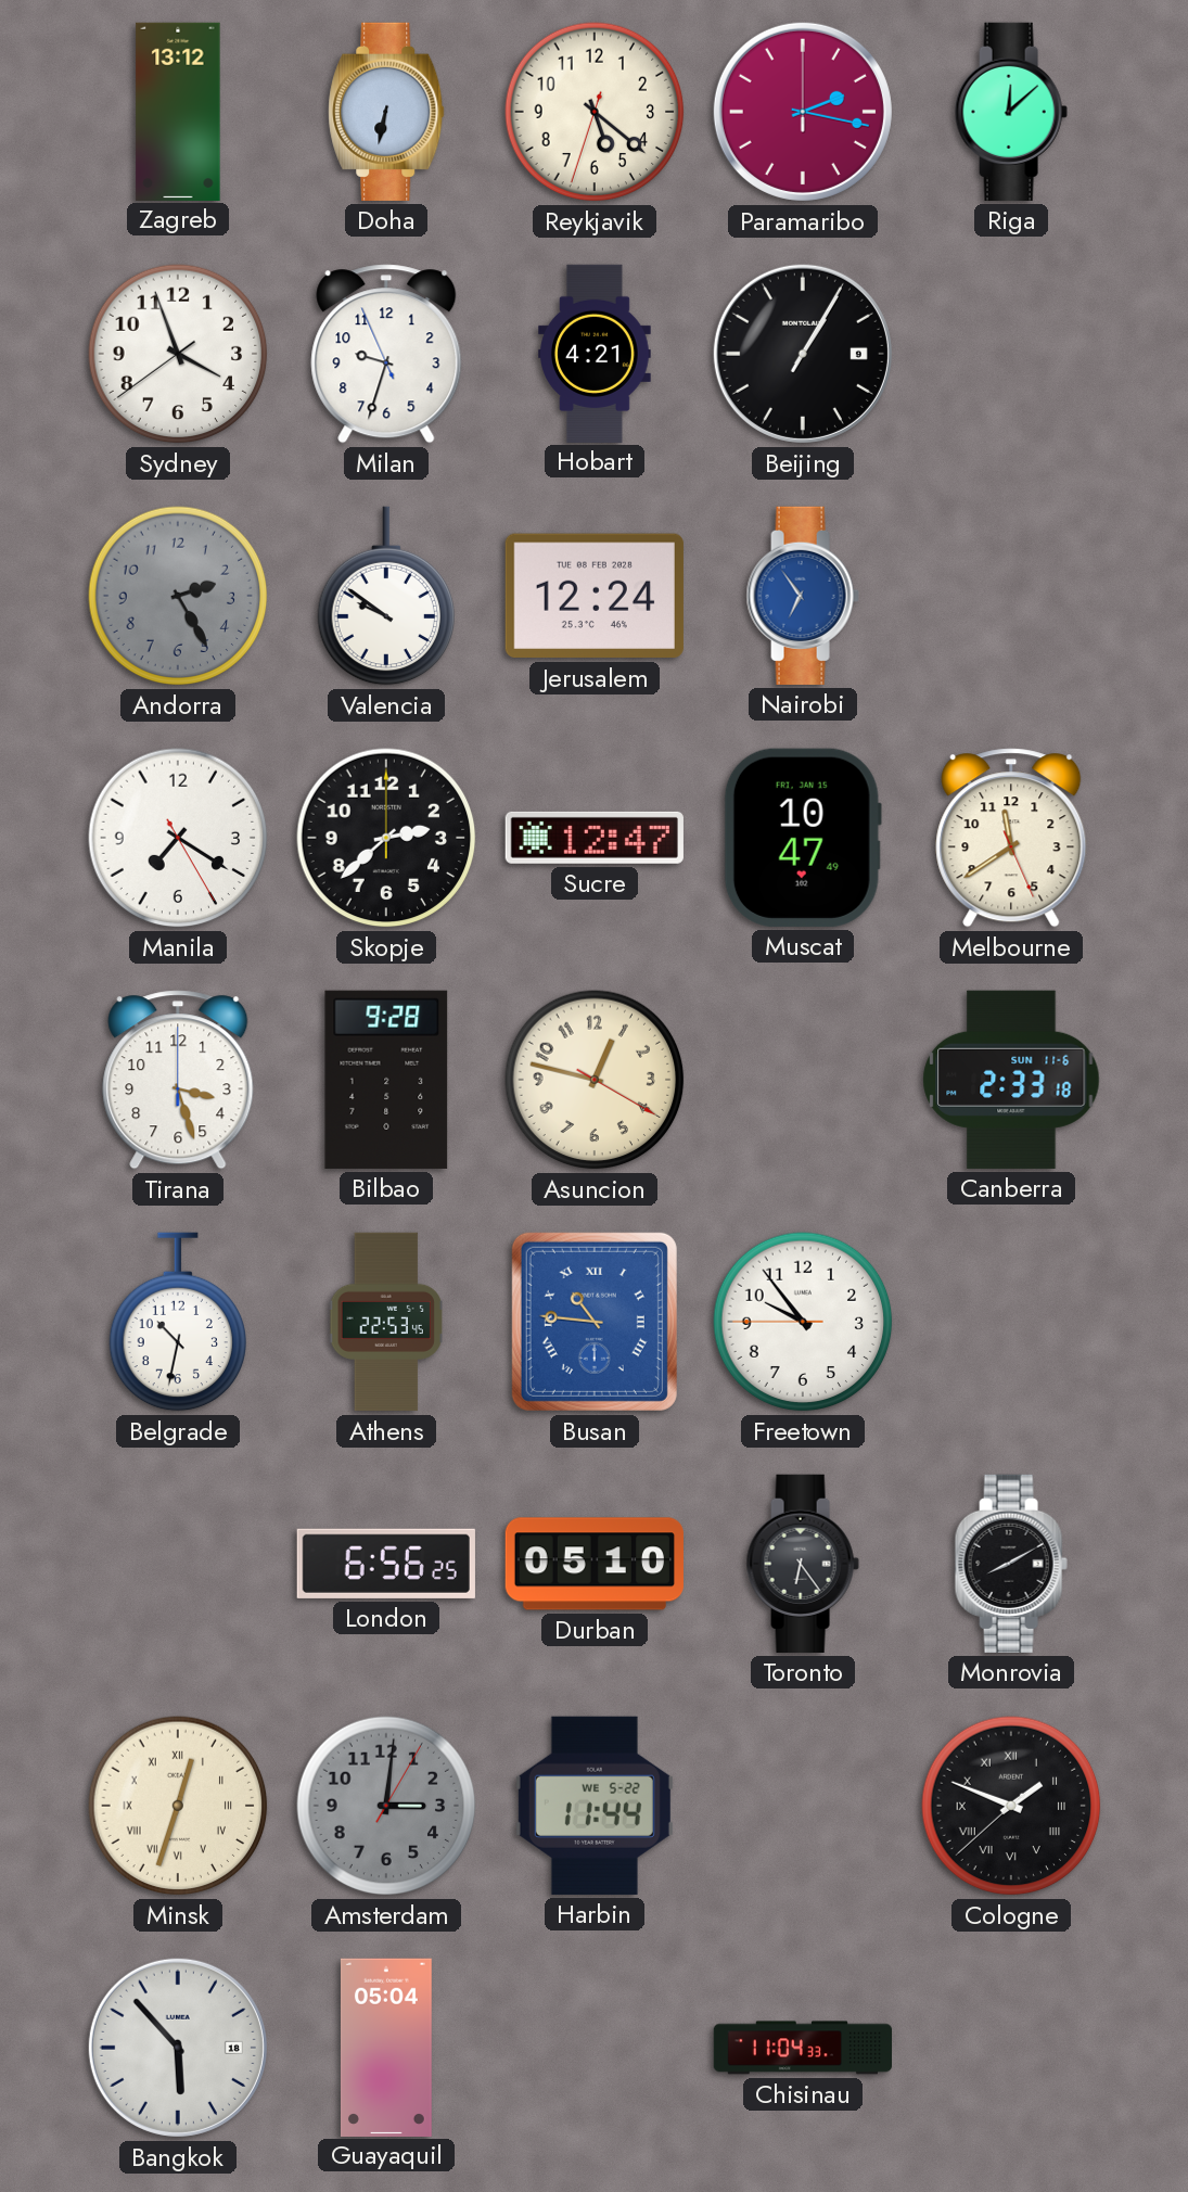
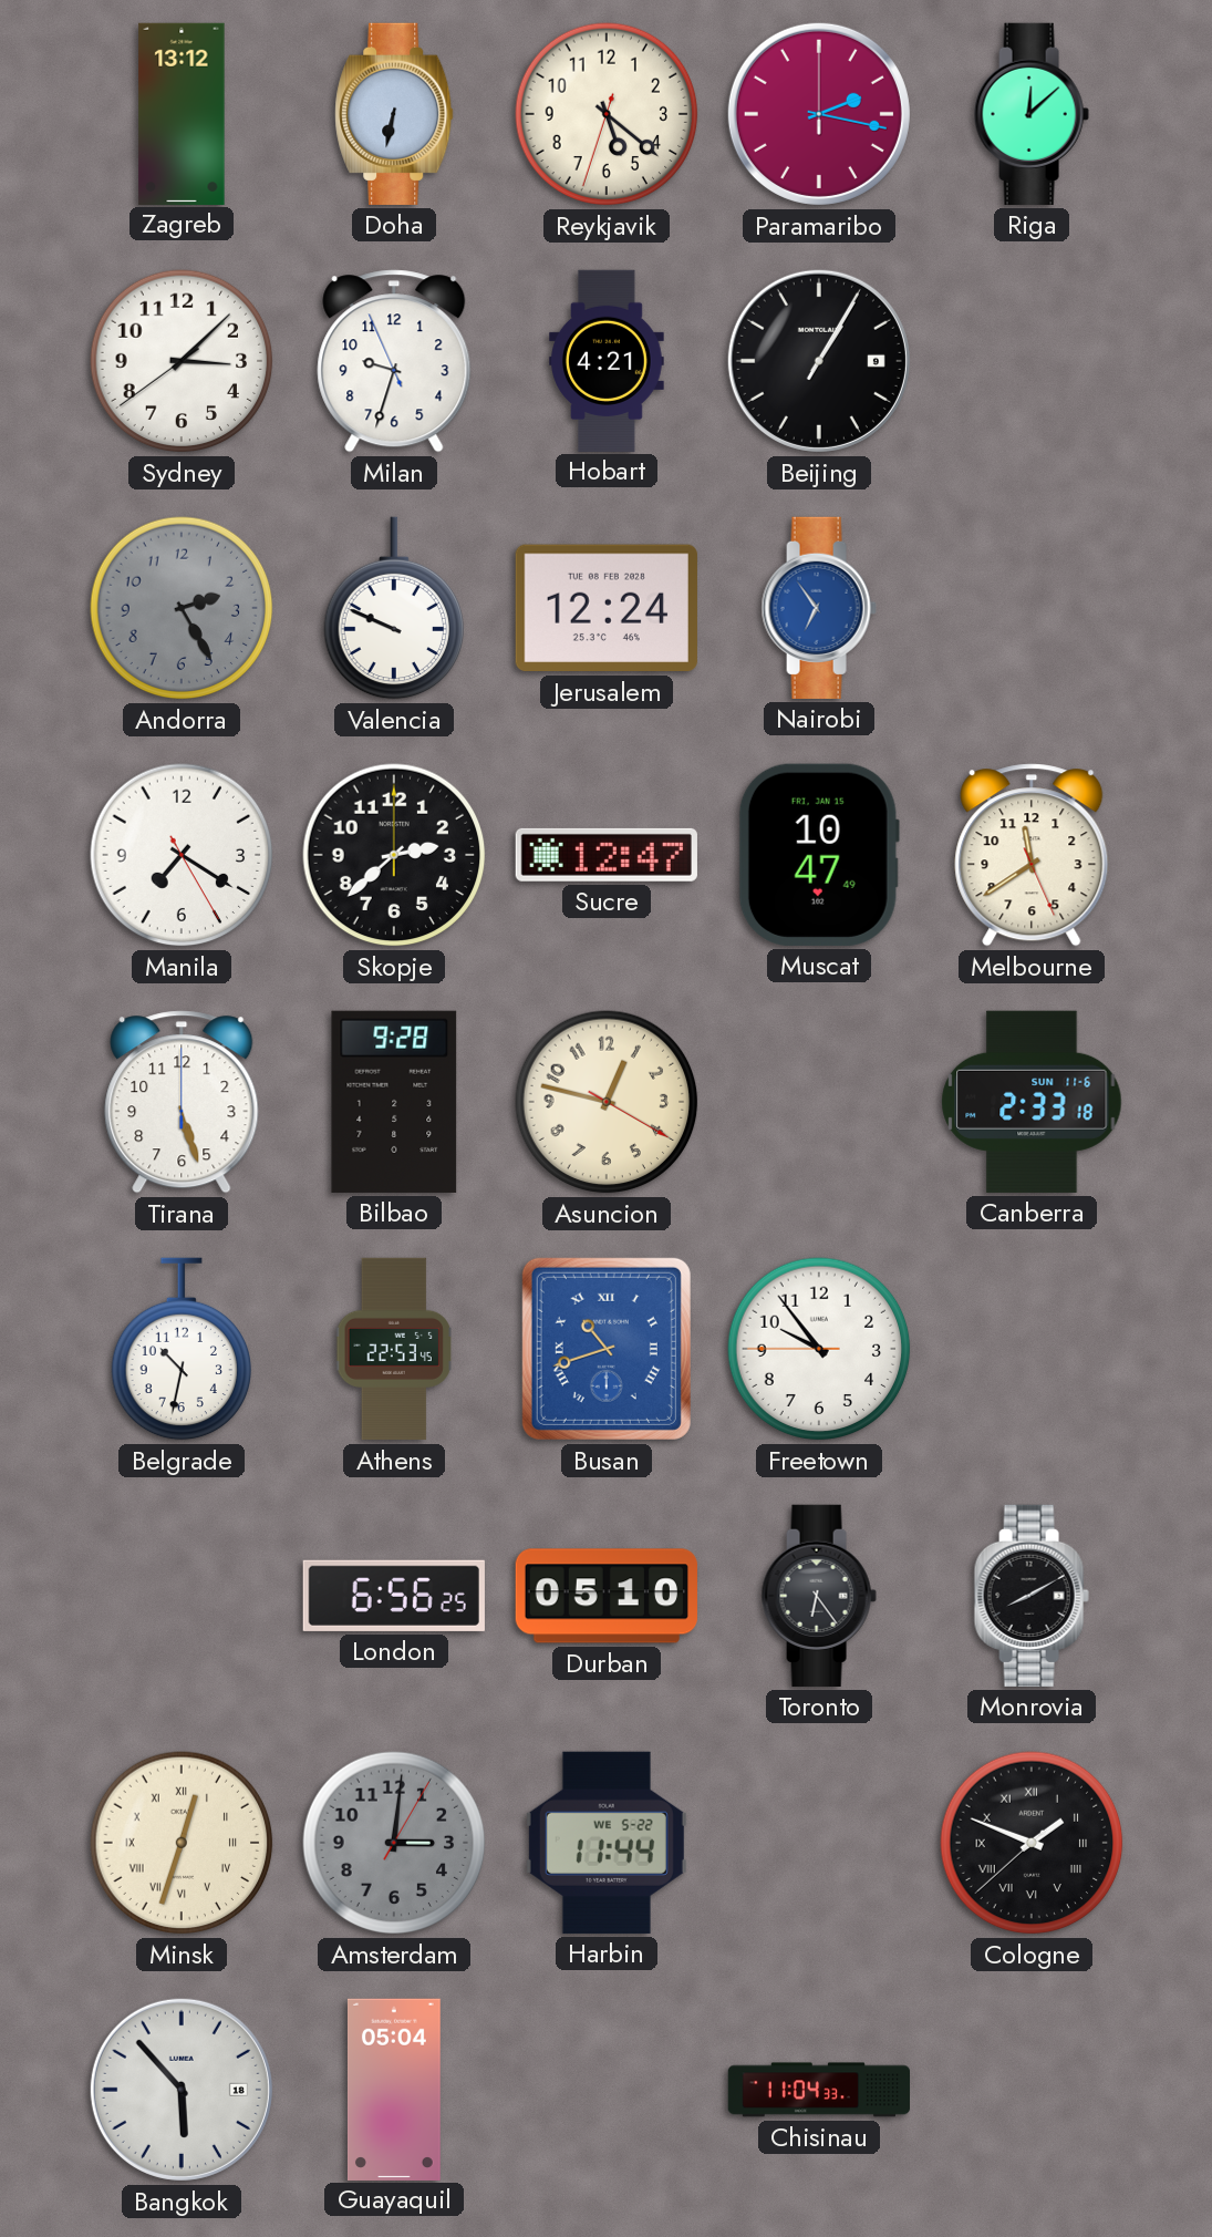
Sydney: 3:56 -> 3:07 (182, 361)
Valencia: 9:51 -> 9:49 (393, 608)
Tirana: 3:27 -> 5:27 (182, 1102)
Busan: 10:46 -> 10:42 (607, 1349)
